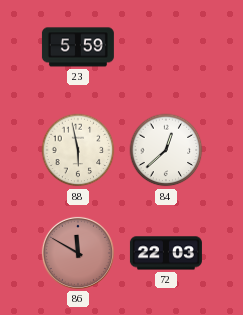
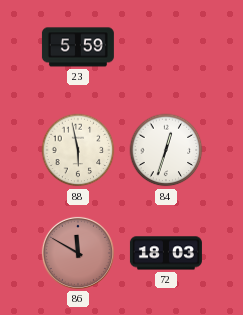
84: 12:38 -> 12:33 (166, 150)
72: 22:03 -> 18:03 (166, 253)
